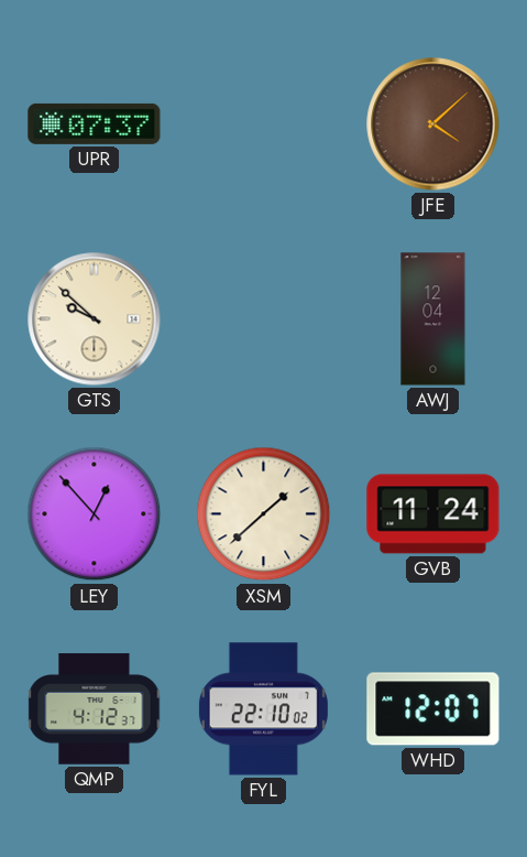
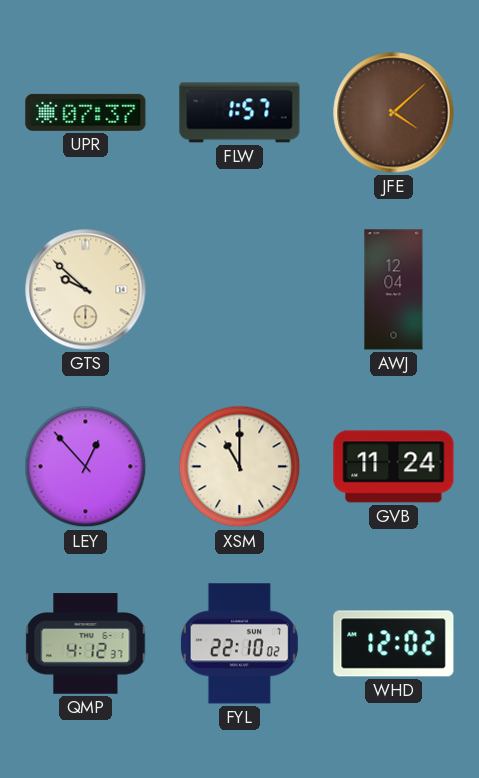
FLW: none -> 1:57 (240, 113)
XSM: 1:38 -> 11:00 (240, 467)
WHD: 12:07 -> 12:02 (394, 644)
